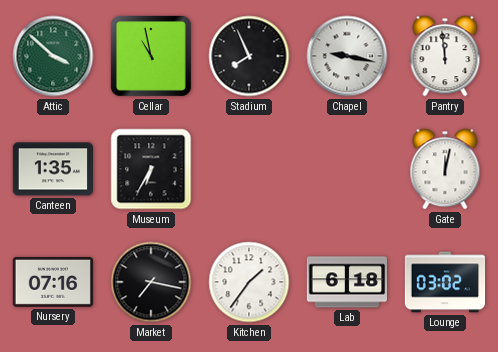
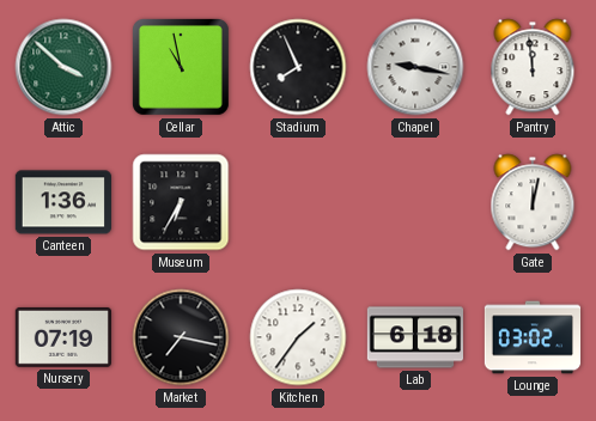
Canteen: 1:35 -> 1:36 (62, 202)
Nursery: 07:16 -> 07:19 (63, 337)
